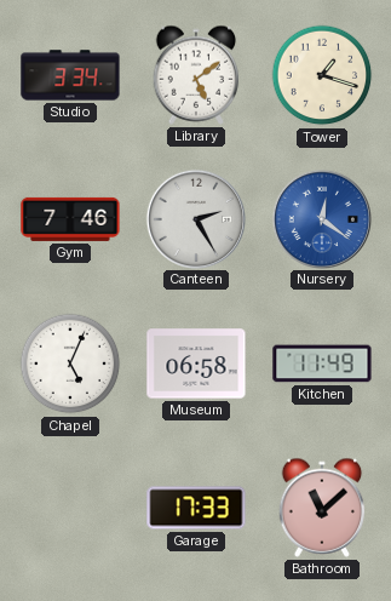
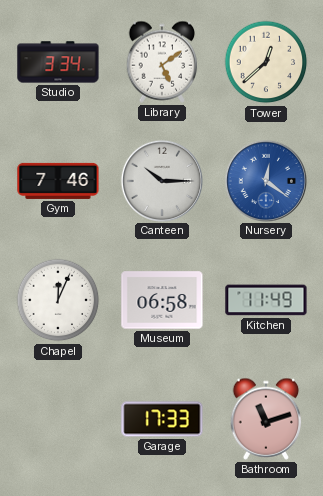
Tower: 1:18 -> 12:38 (266, 62)
Canteen: 2:25 -> 10:15 (161, 180)
Chapel: 5:04 -> 12:04 (58, 300)
Bathroom: 11:08 -> 11:12 (266, 419)
